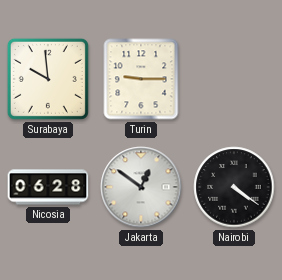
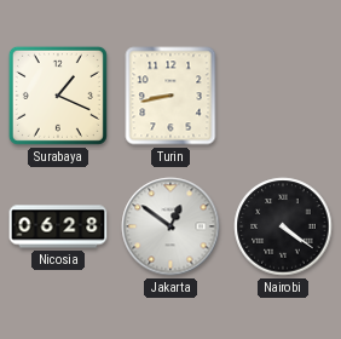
Surabaya: 9:59 -> 1:19 (58, 96)
Turin: 9:15 -> 8:43 (170, 96)
